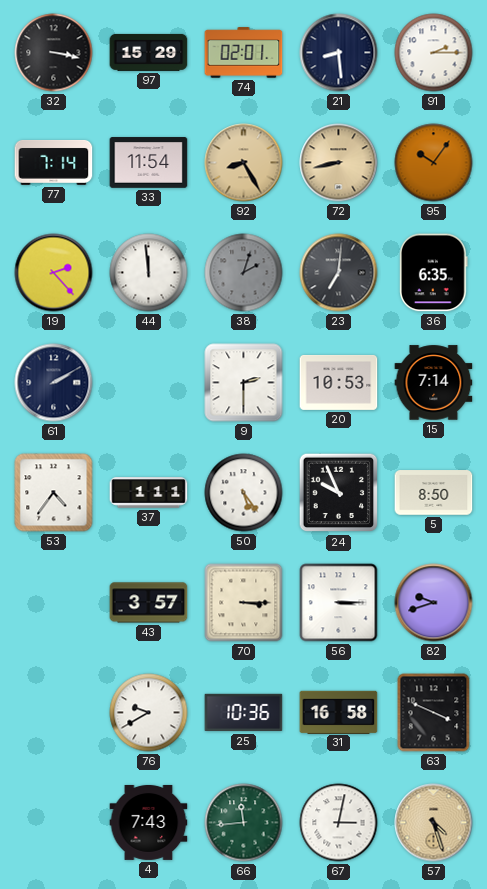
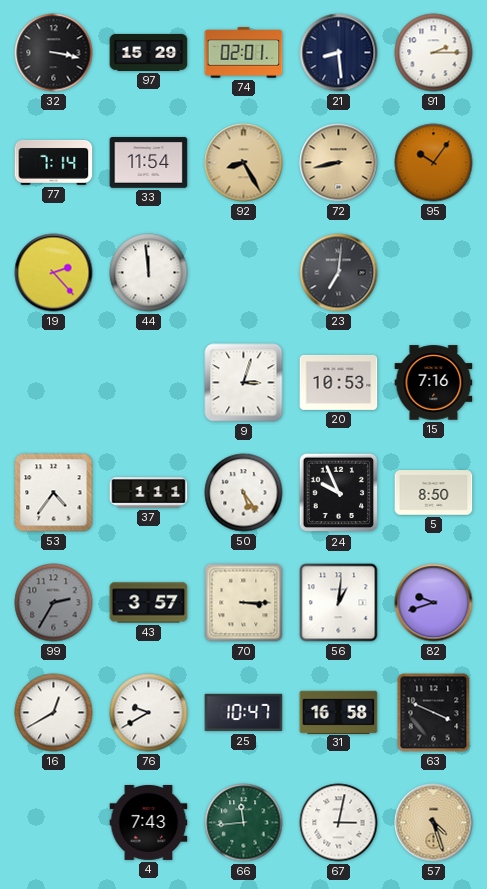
38: 2:03 -> none (244, 273)
36: 6:35 -> none (434, 273)
61: 2:10 -> none (54, 383)
9: 2:30 -> 3:03 (244, 383)
15: 7:14 -> 7:16 (434, 383)
99: none -> 2:35 (54, 603)
56: 3:15 -> 1:01 (339, 603)
16: none -> 12:40 (54, 713)
25: 10:36 -> 10:47 (244, 713)
